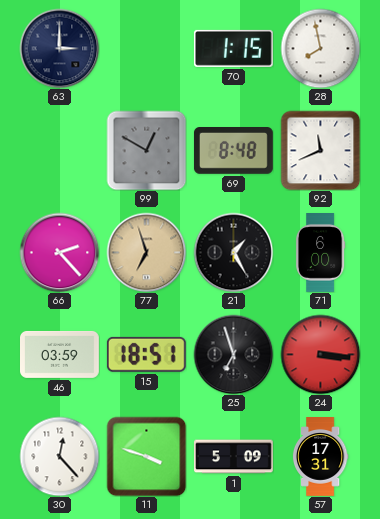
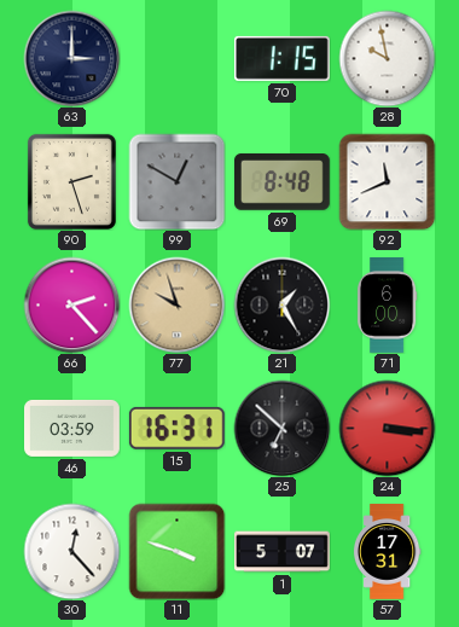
28: 7:58 -> 9:58 (387, 58)
90: none -> 2:27 (71, 181)
77: 6:57 -> 9:57 (176, 304)
15: 18:51 -> 16:31 (176, 428)
25: 6:57 -> 6:52 (281, 428)
1: 5:09 -> 5:07 (283, 552)
